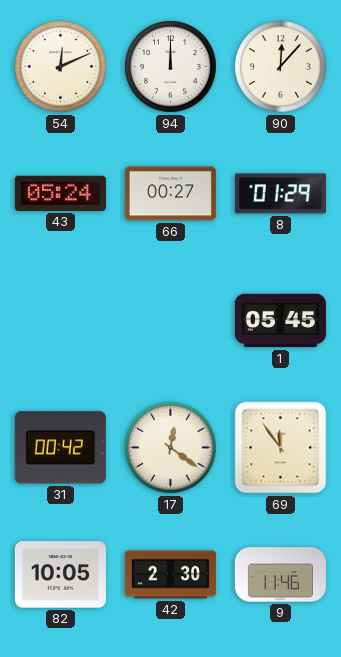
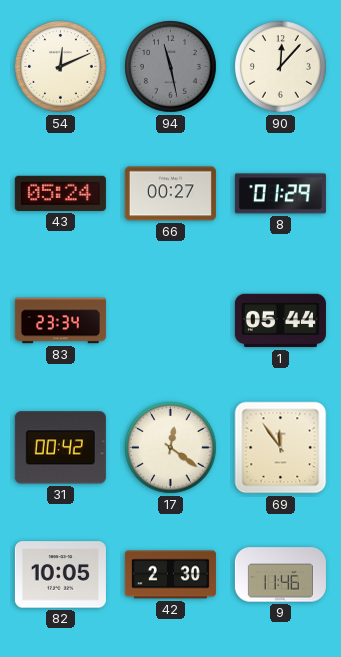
94: 12:00 -> 11:28 (171, 67)
94 dial: white -> grey (171, 67)
83: none -> 23:34 (60, 321)
1: 05:45 -> 05:44 (280, 321)
